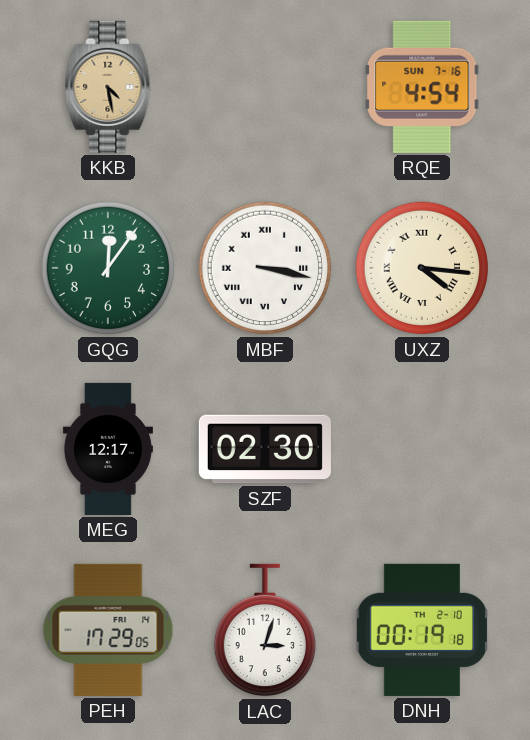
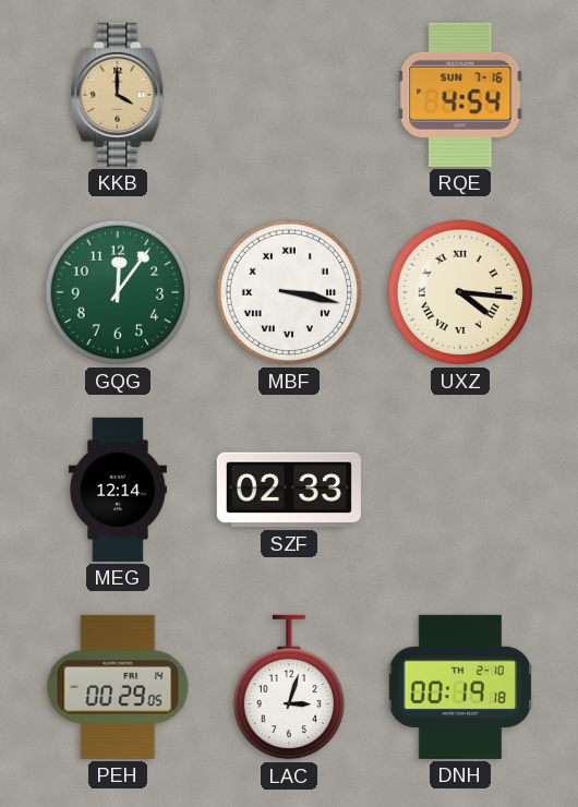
KKB: 4:28 -> 4:00 (118, 95)
MEG: 12:17 -> 12:14 (118, 490)
SZF: 02:30 -> 02:33 (289, 490)
PEH: 17:29 -> 00:29 (118, 687)
